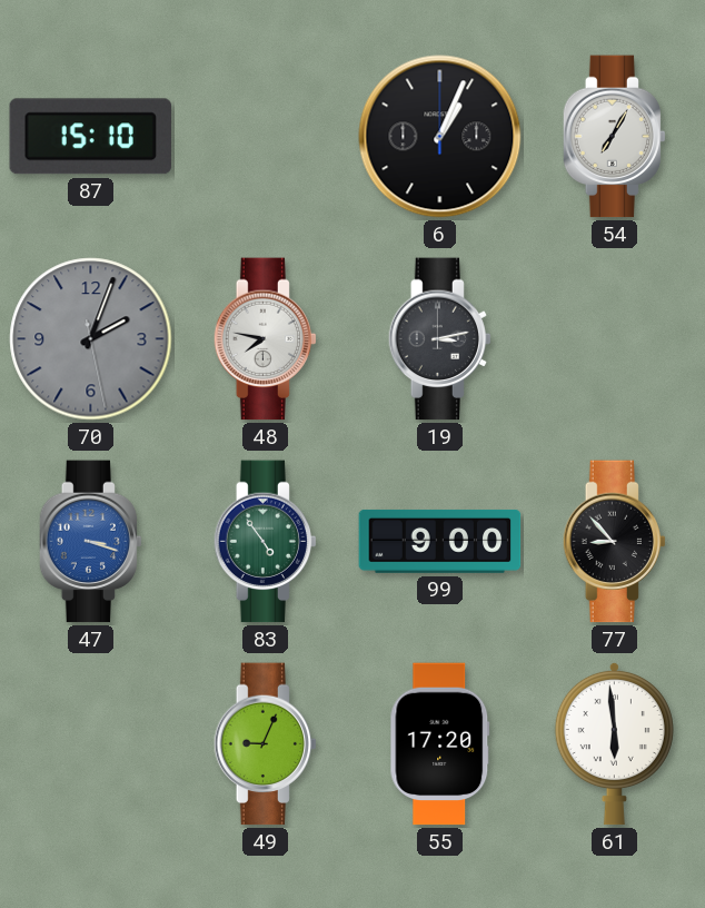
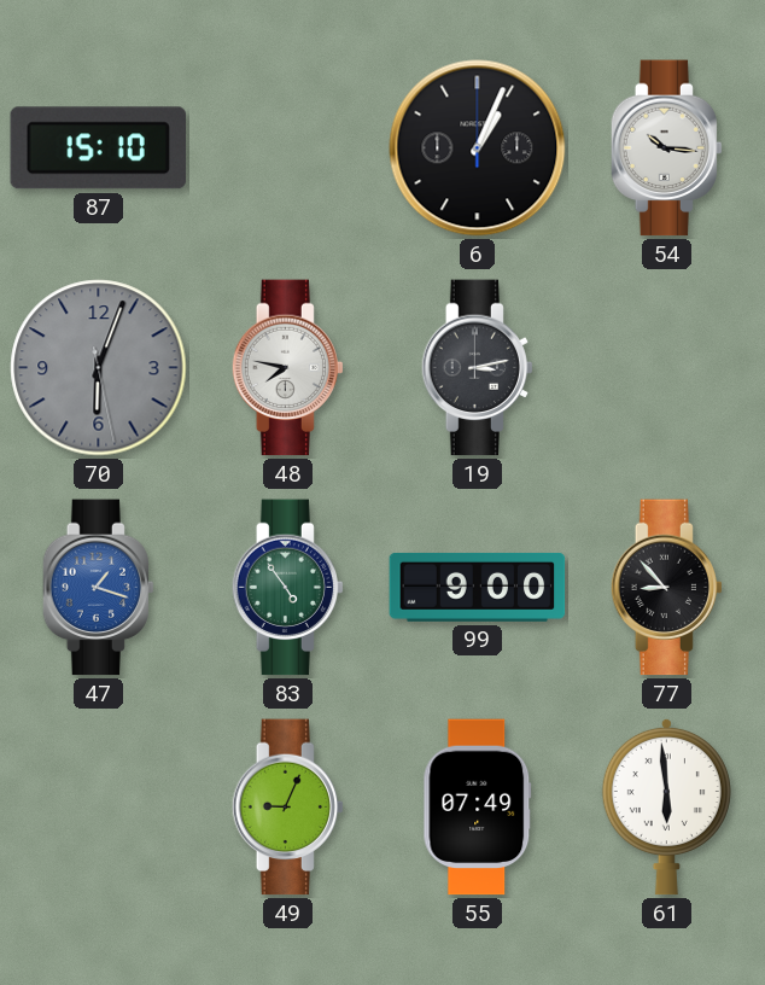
54: 7:05 -> 10:16 (667, 148)
70: 2:03 -> 6:03 (99, 368)
47: 3:18 -> 1:18 (99, 588)
55: 17:20 -> 07:49 (478, 808)
